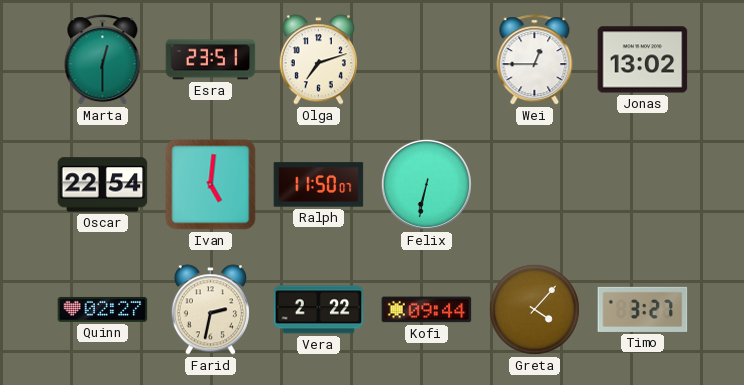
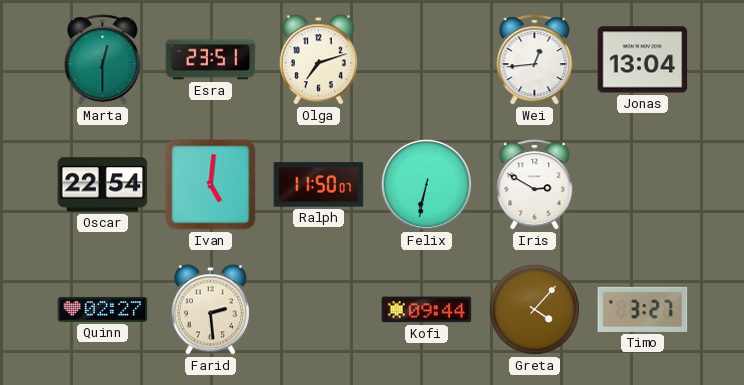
Wei: 12:45 -> 12:44 (535, 60)
Jonas: 13:02 -> 13:04 (643, 60)
Iris: none -> 2:50 (535, 185)
Farid: 2:32 -> 2:29 (210, 310)
Vera: 2:22 -> none (319, 310)
